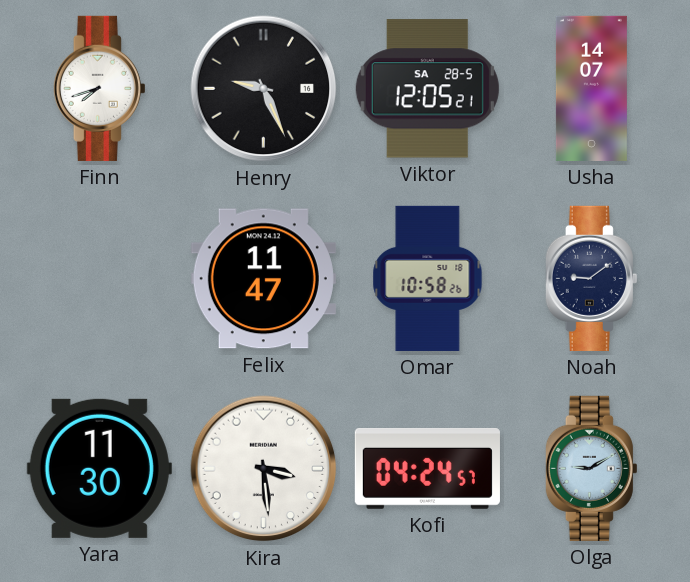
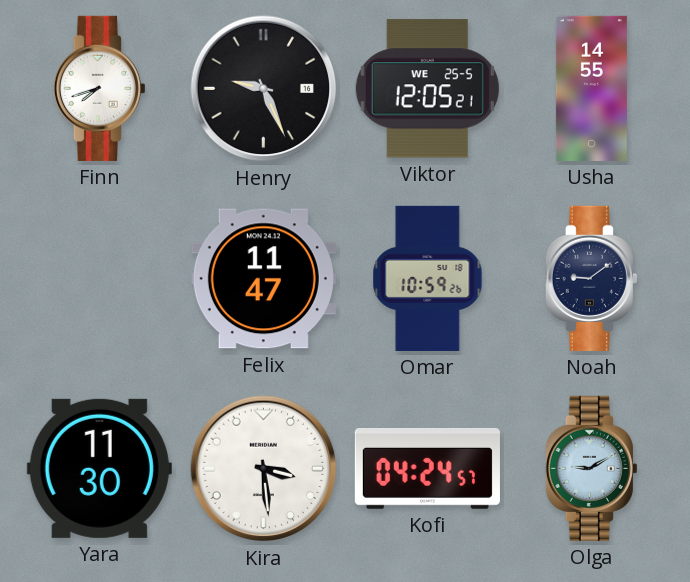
Viktor date: SA 28-5 -> WE 25-5 (427, 89)
Usha: 14:07 -> 14:55 (591, 88)
Omar: 10:58 -> 10:59 (428, 278)
